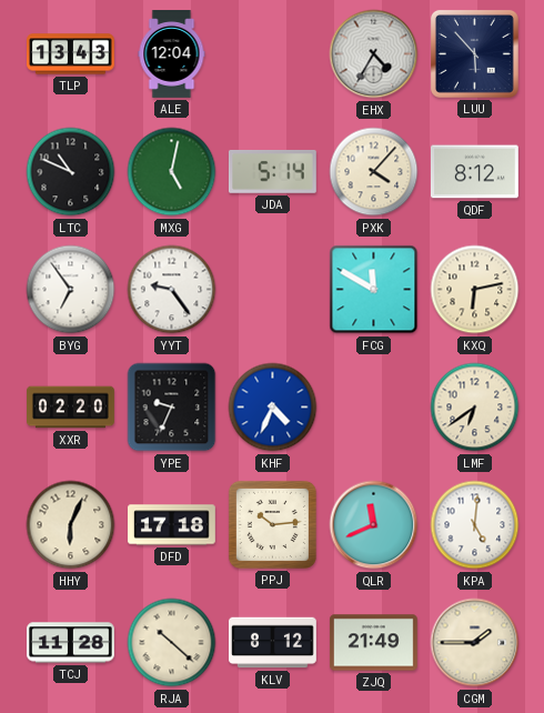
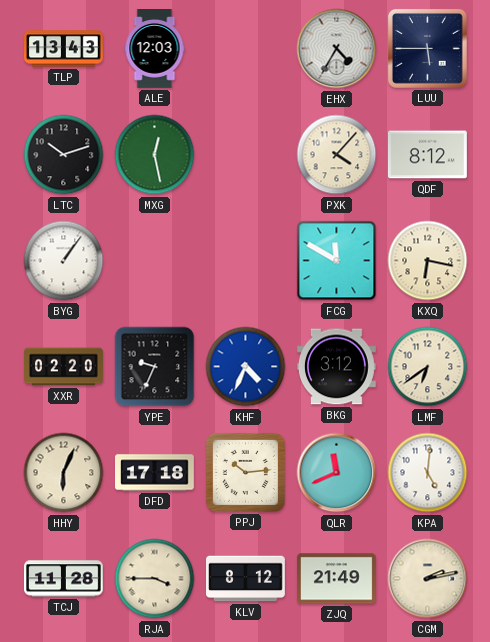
ALE: 12:04 -> 12:03 (155, 49)
LUU: 5:53 -> 5:45 (427, 48)
LTC: 10:49 -> 10:12 (64, 155)
MXG: 5:02 -> 12:28 (155, 155)
JDA: 5:14 -> none (272, 171)
BYG: 6:54 -> 1:06 (64, 261)
YYT: 9:24 -> none (172, 290)
KXQ: 6:13 -> 6:17 (428, 261)
BKG: none -> 3:12 (336, 367)
RJA: 10:22 -> 3:45 (155, 579)
CGM: 1:45 -> 2:13 (428, 579)
